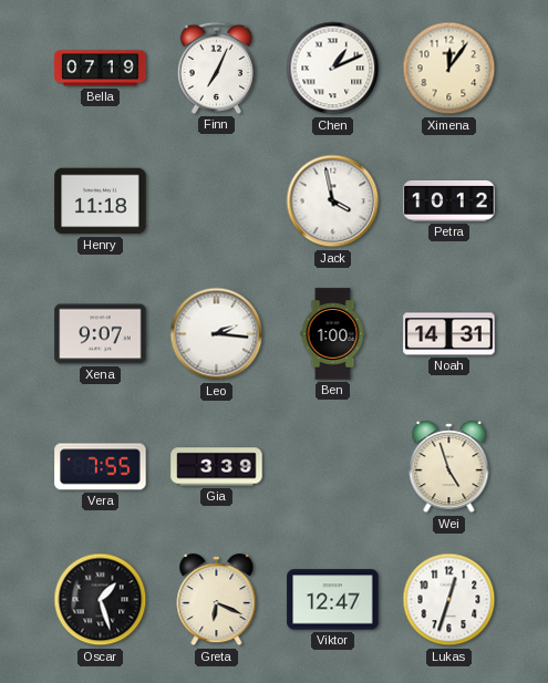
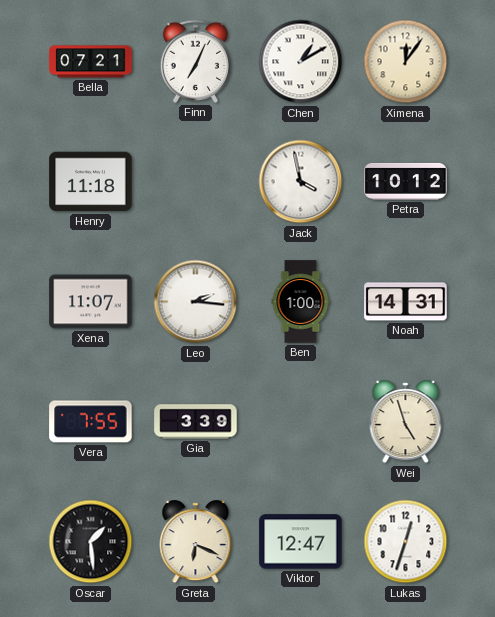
Bella: 07:19 -> 07:21 (91, 62)
Chen: 1:11 -> 1:10 (301, 62)
Xena: 9:07 -> 11:07 (91, 302)
Oscar: 1:27 -> 1:29 (91, 542)
